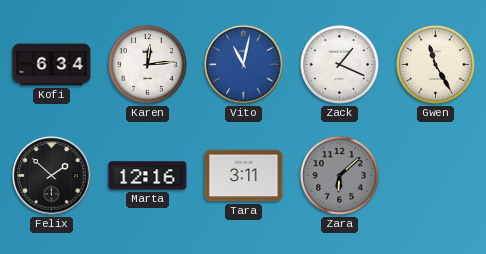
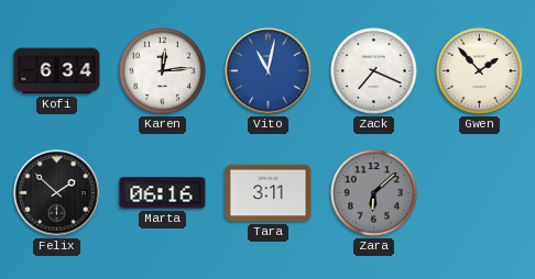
Zack: 1:19 -> 7:19 (374, 71)
Gwen: 11:25 -> 1:53 (480, 71)
Marta: 12:16 -> 06:16 (163, 193)
